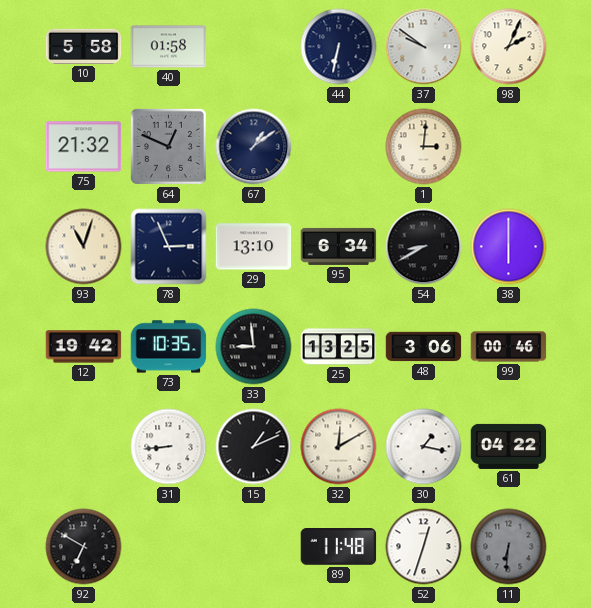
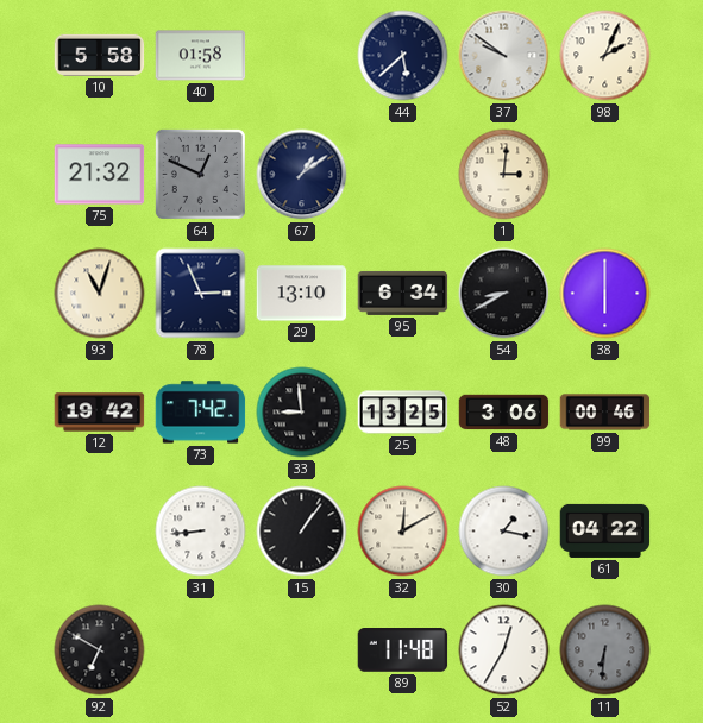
44: 6:32 -> 5:38 (403, 56)
73: 10:35 -> 7:42 (201, 413)
15: 1:11 -> 1:06 (302, 532)
52: 12:33 -> 12:35 (504, 650)
